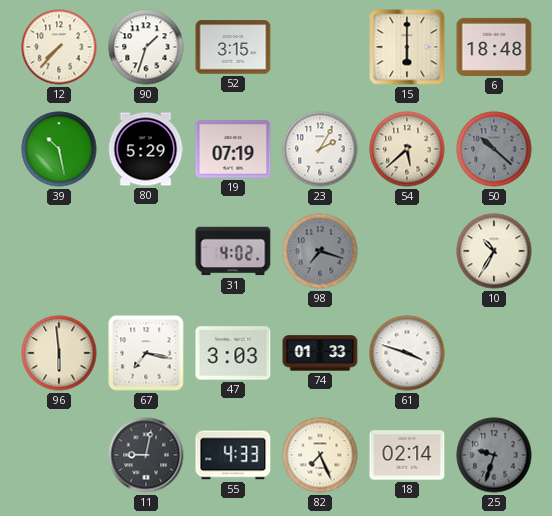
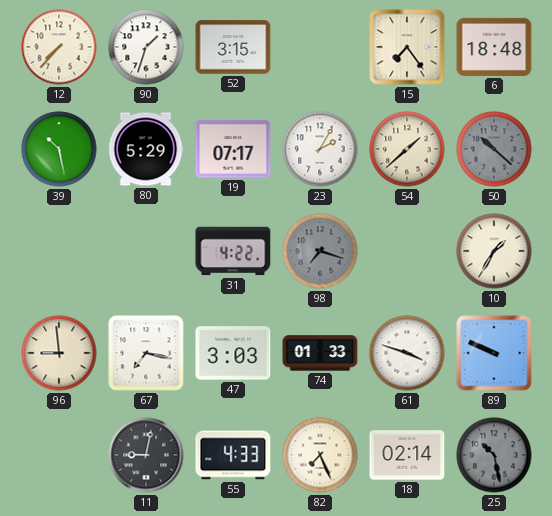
15: 6:00 -> 7:24 (407, 47)
19: 07:19 -> 07:17 (233, 149)
54: 5:38 -> 1:38 (407, 149)
31: 4:02 -> 4:22 (233, 251)
10: 10:35 -> 1:35 (494, 251)
96: 5:59 -> 8:59 (59, 353)
89: none -> 9:49 (494, 353)
25: 9:33 -> 10:28 (494, 455)
